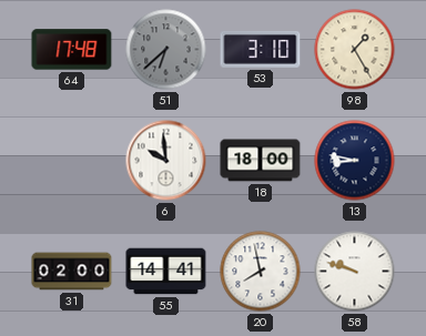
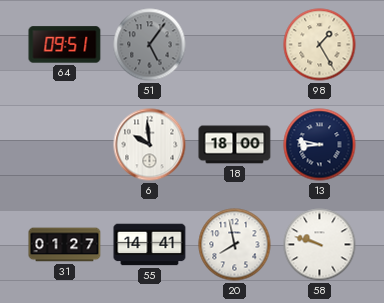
64: 17:48 -> 09:51 (65, 45)
51: 6:38 -> 5:06 (150, 45)
53: 3:10 -> none (261, 49)
31: 02:00 -> 01:27 (65, 245)
